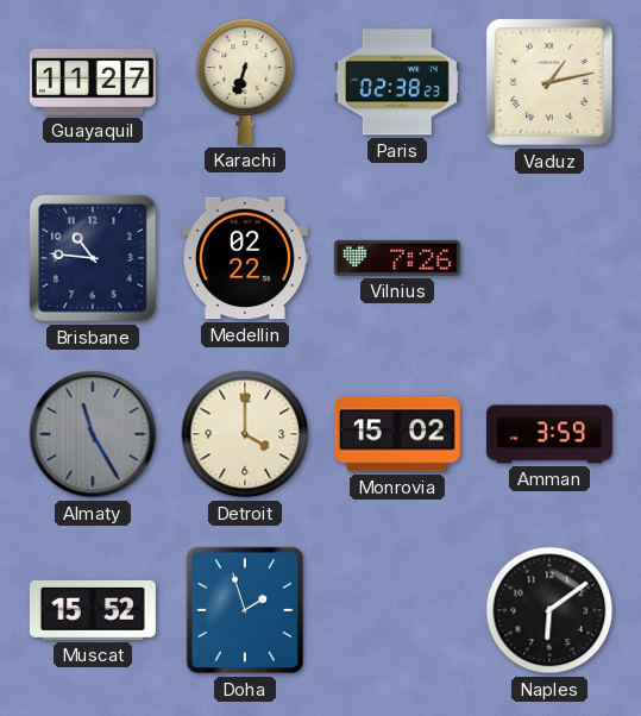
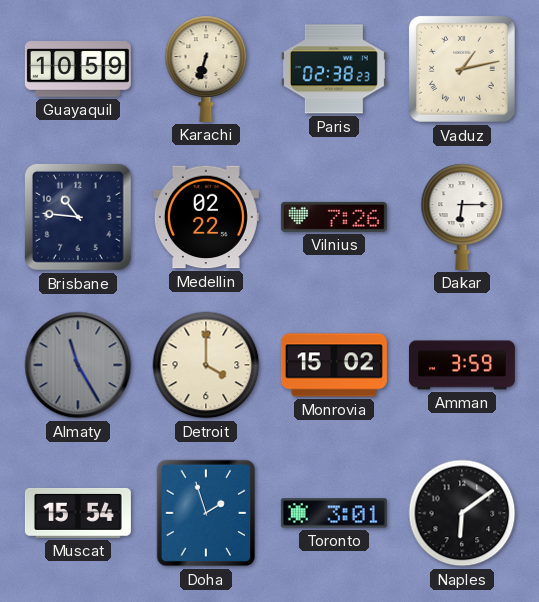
Guayaquil: 11:27 -> 10:59 (78, 70)
Dakar: none -> 6:15 (462, 217)
Muscat: 15:52 -> 15:54 (78, 513)
Toronto: none -> 3:01 (334, 513)
